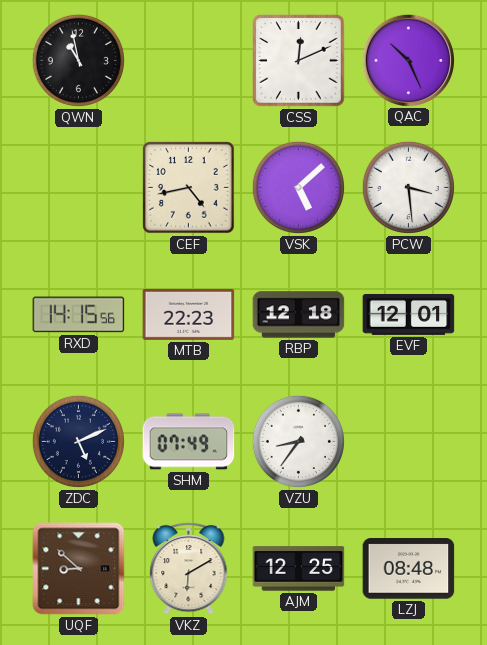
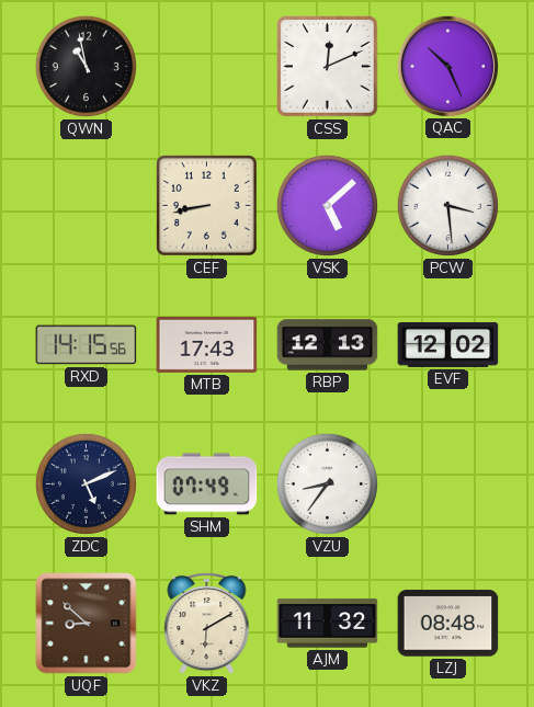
CEF: 4:43 -> 8:43 (207, 206)
MTB: 22:23 -> 17:43 (207, 344)
RBP: 12:18 -> 12:13 (328, 345)
EVF: 12:01 -> 12:02 (448, 344)
AJM: 12:25 -> 11:32 (328, 624)
